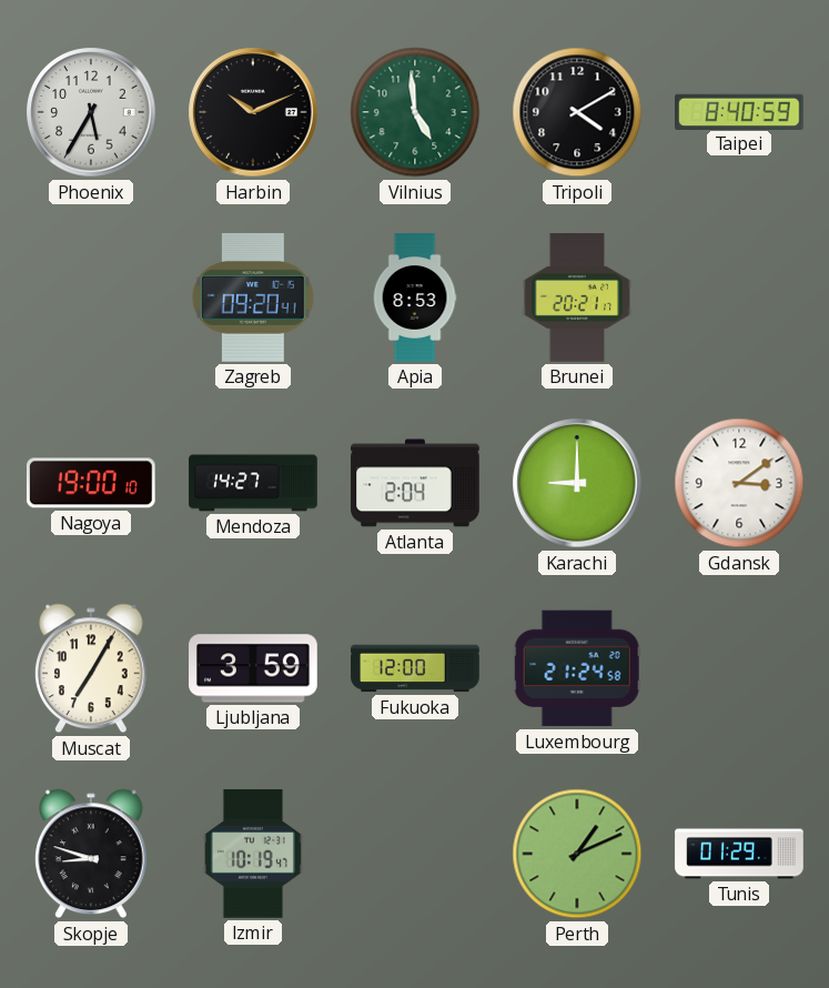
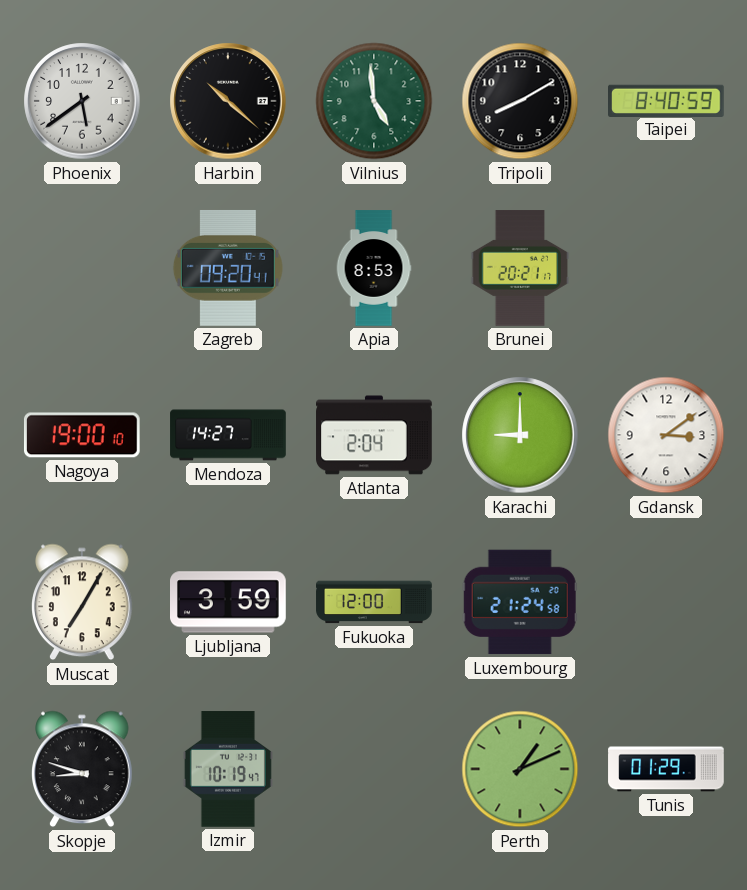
Phoenix: 5:35 -> 5:39 (82, 101)
Harbin: 10:11 -> 10:22 (228, 101)
Tripoli: 4:10 -> 8:10 (520, 101)
